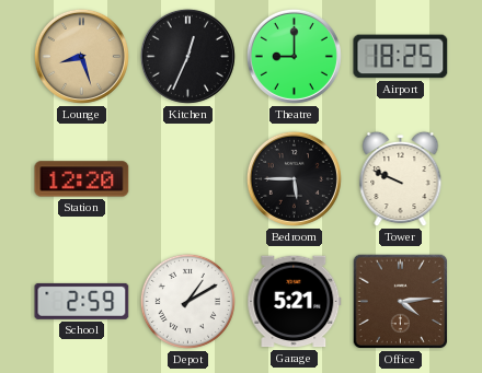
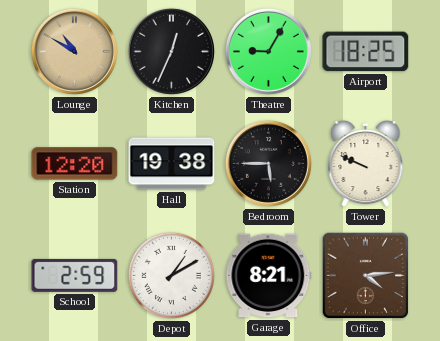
Lounge: 8:27 -> 10:50 (74, 51)
Theatre: 9:00 -> 9:05 (268, 51)
Hall: none -> 19:38 (172, 164)
Garage: 5:21 -> 8:21 (269, 276)
